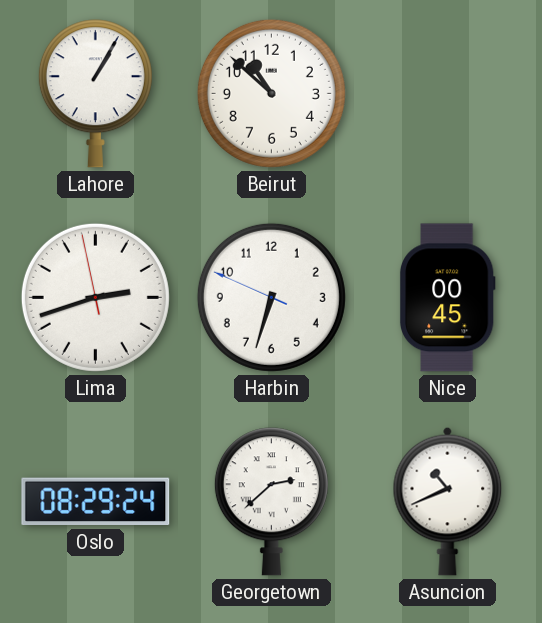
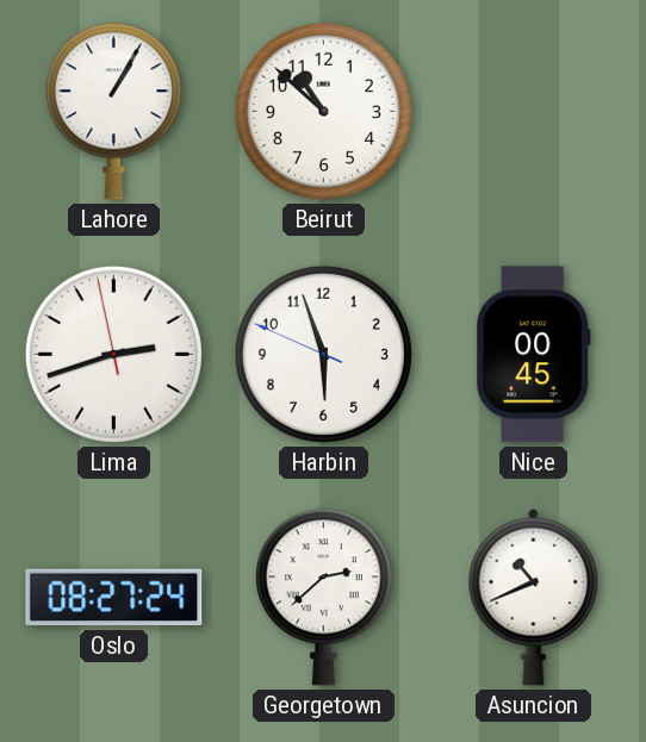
Harbin: 6:32 -> 5:56 (323, 354)
Oslo: 08:29 -> 08:27 (114, 598)
